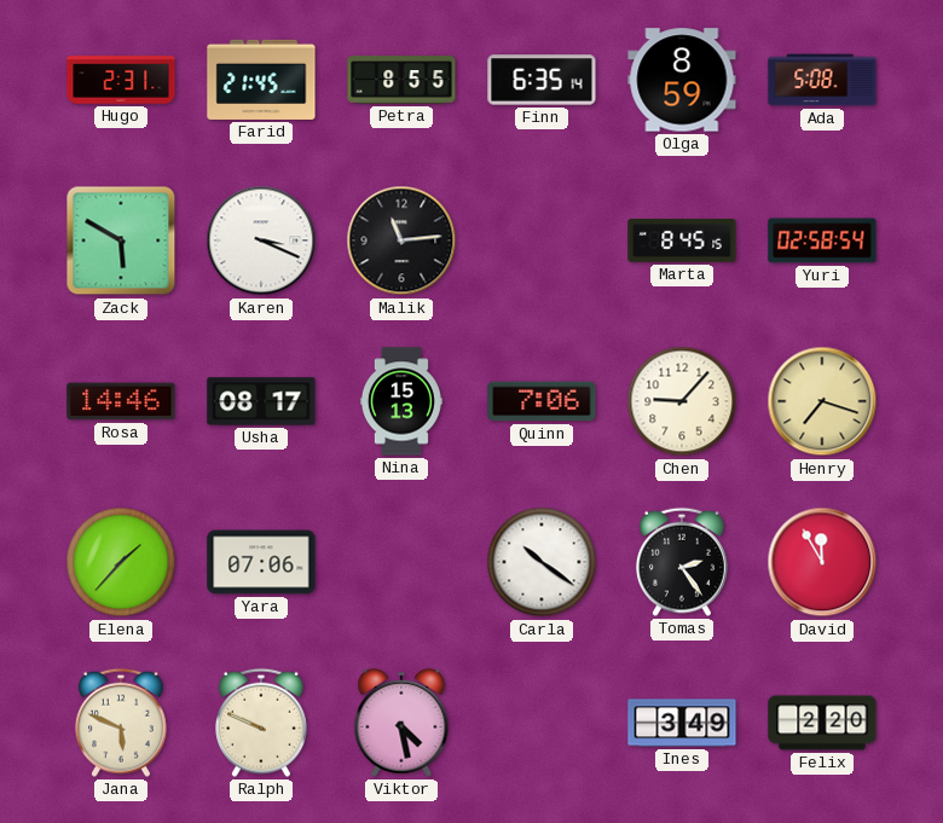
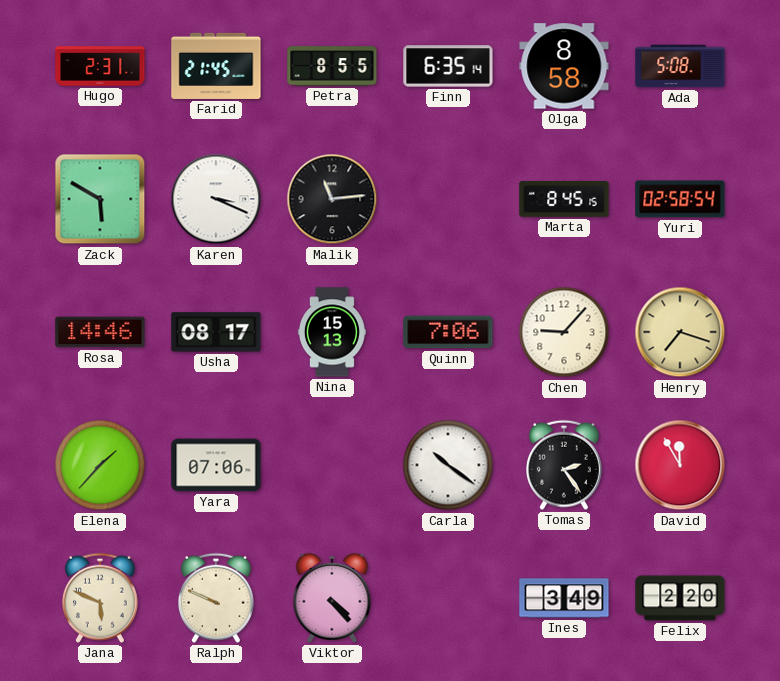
Olga: 8:59 -> 8:58 (564, 66)
Viktor: 4:28 -> 4:23 (332, 598)
